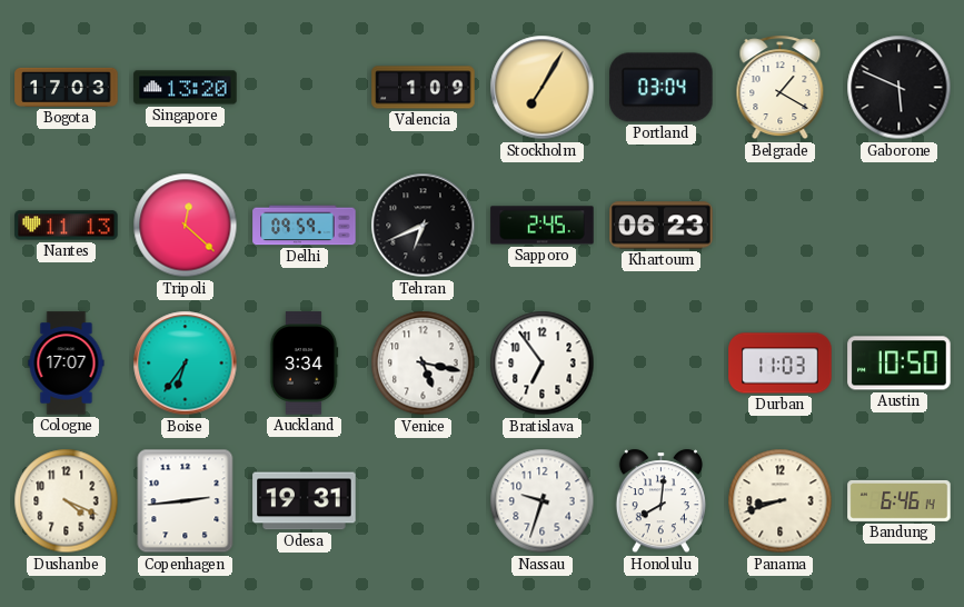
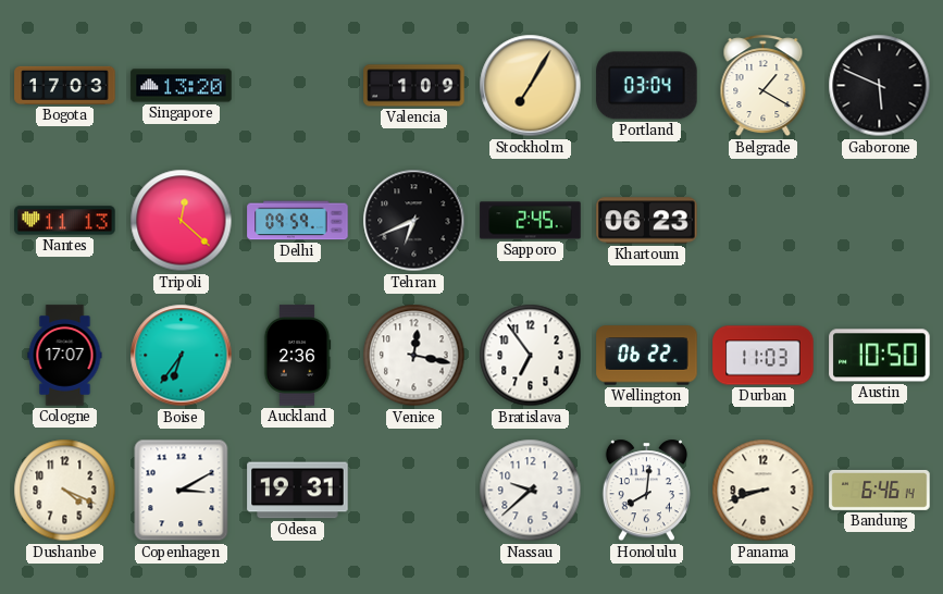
Auckland: 3:34 -> 2:36 (297, 356)
Venice: 5:17 -> 12:17 (414, 356)
Wellington: none -> 06:22 (647, 356)
Copenhagen: 2:44 -> 3:10 (182, 491)
Nassau: 9:33 -> 9:38 (531, 491)
